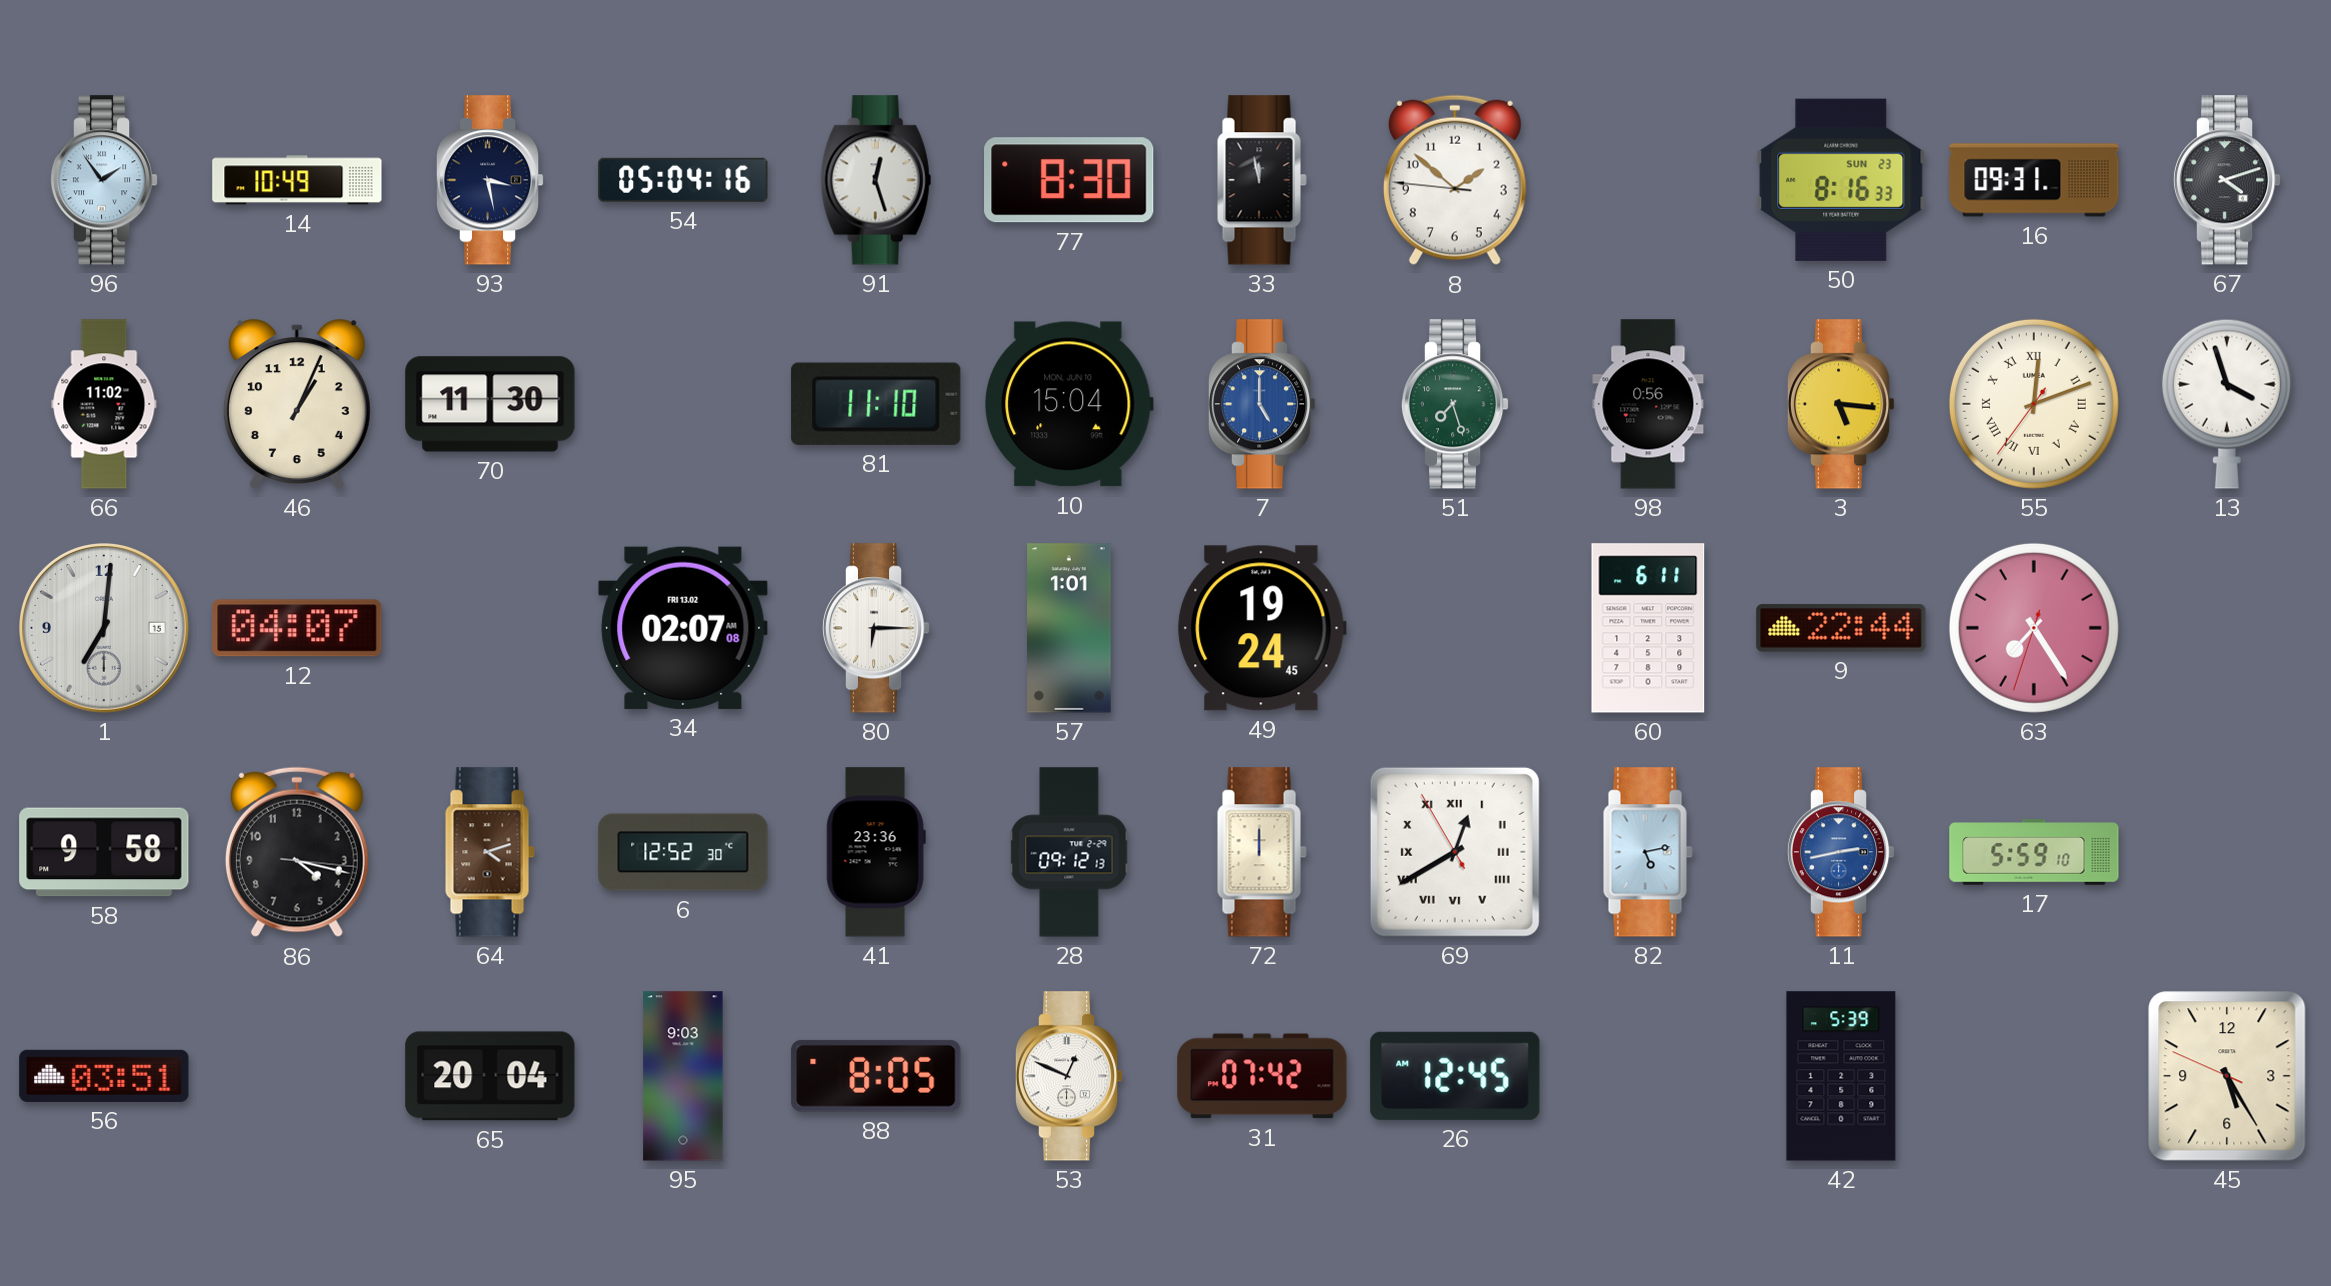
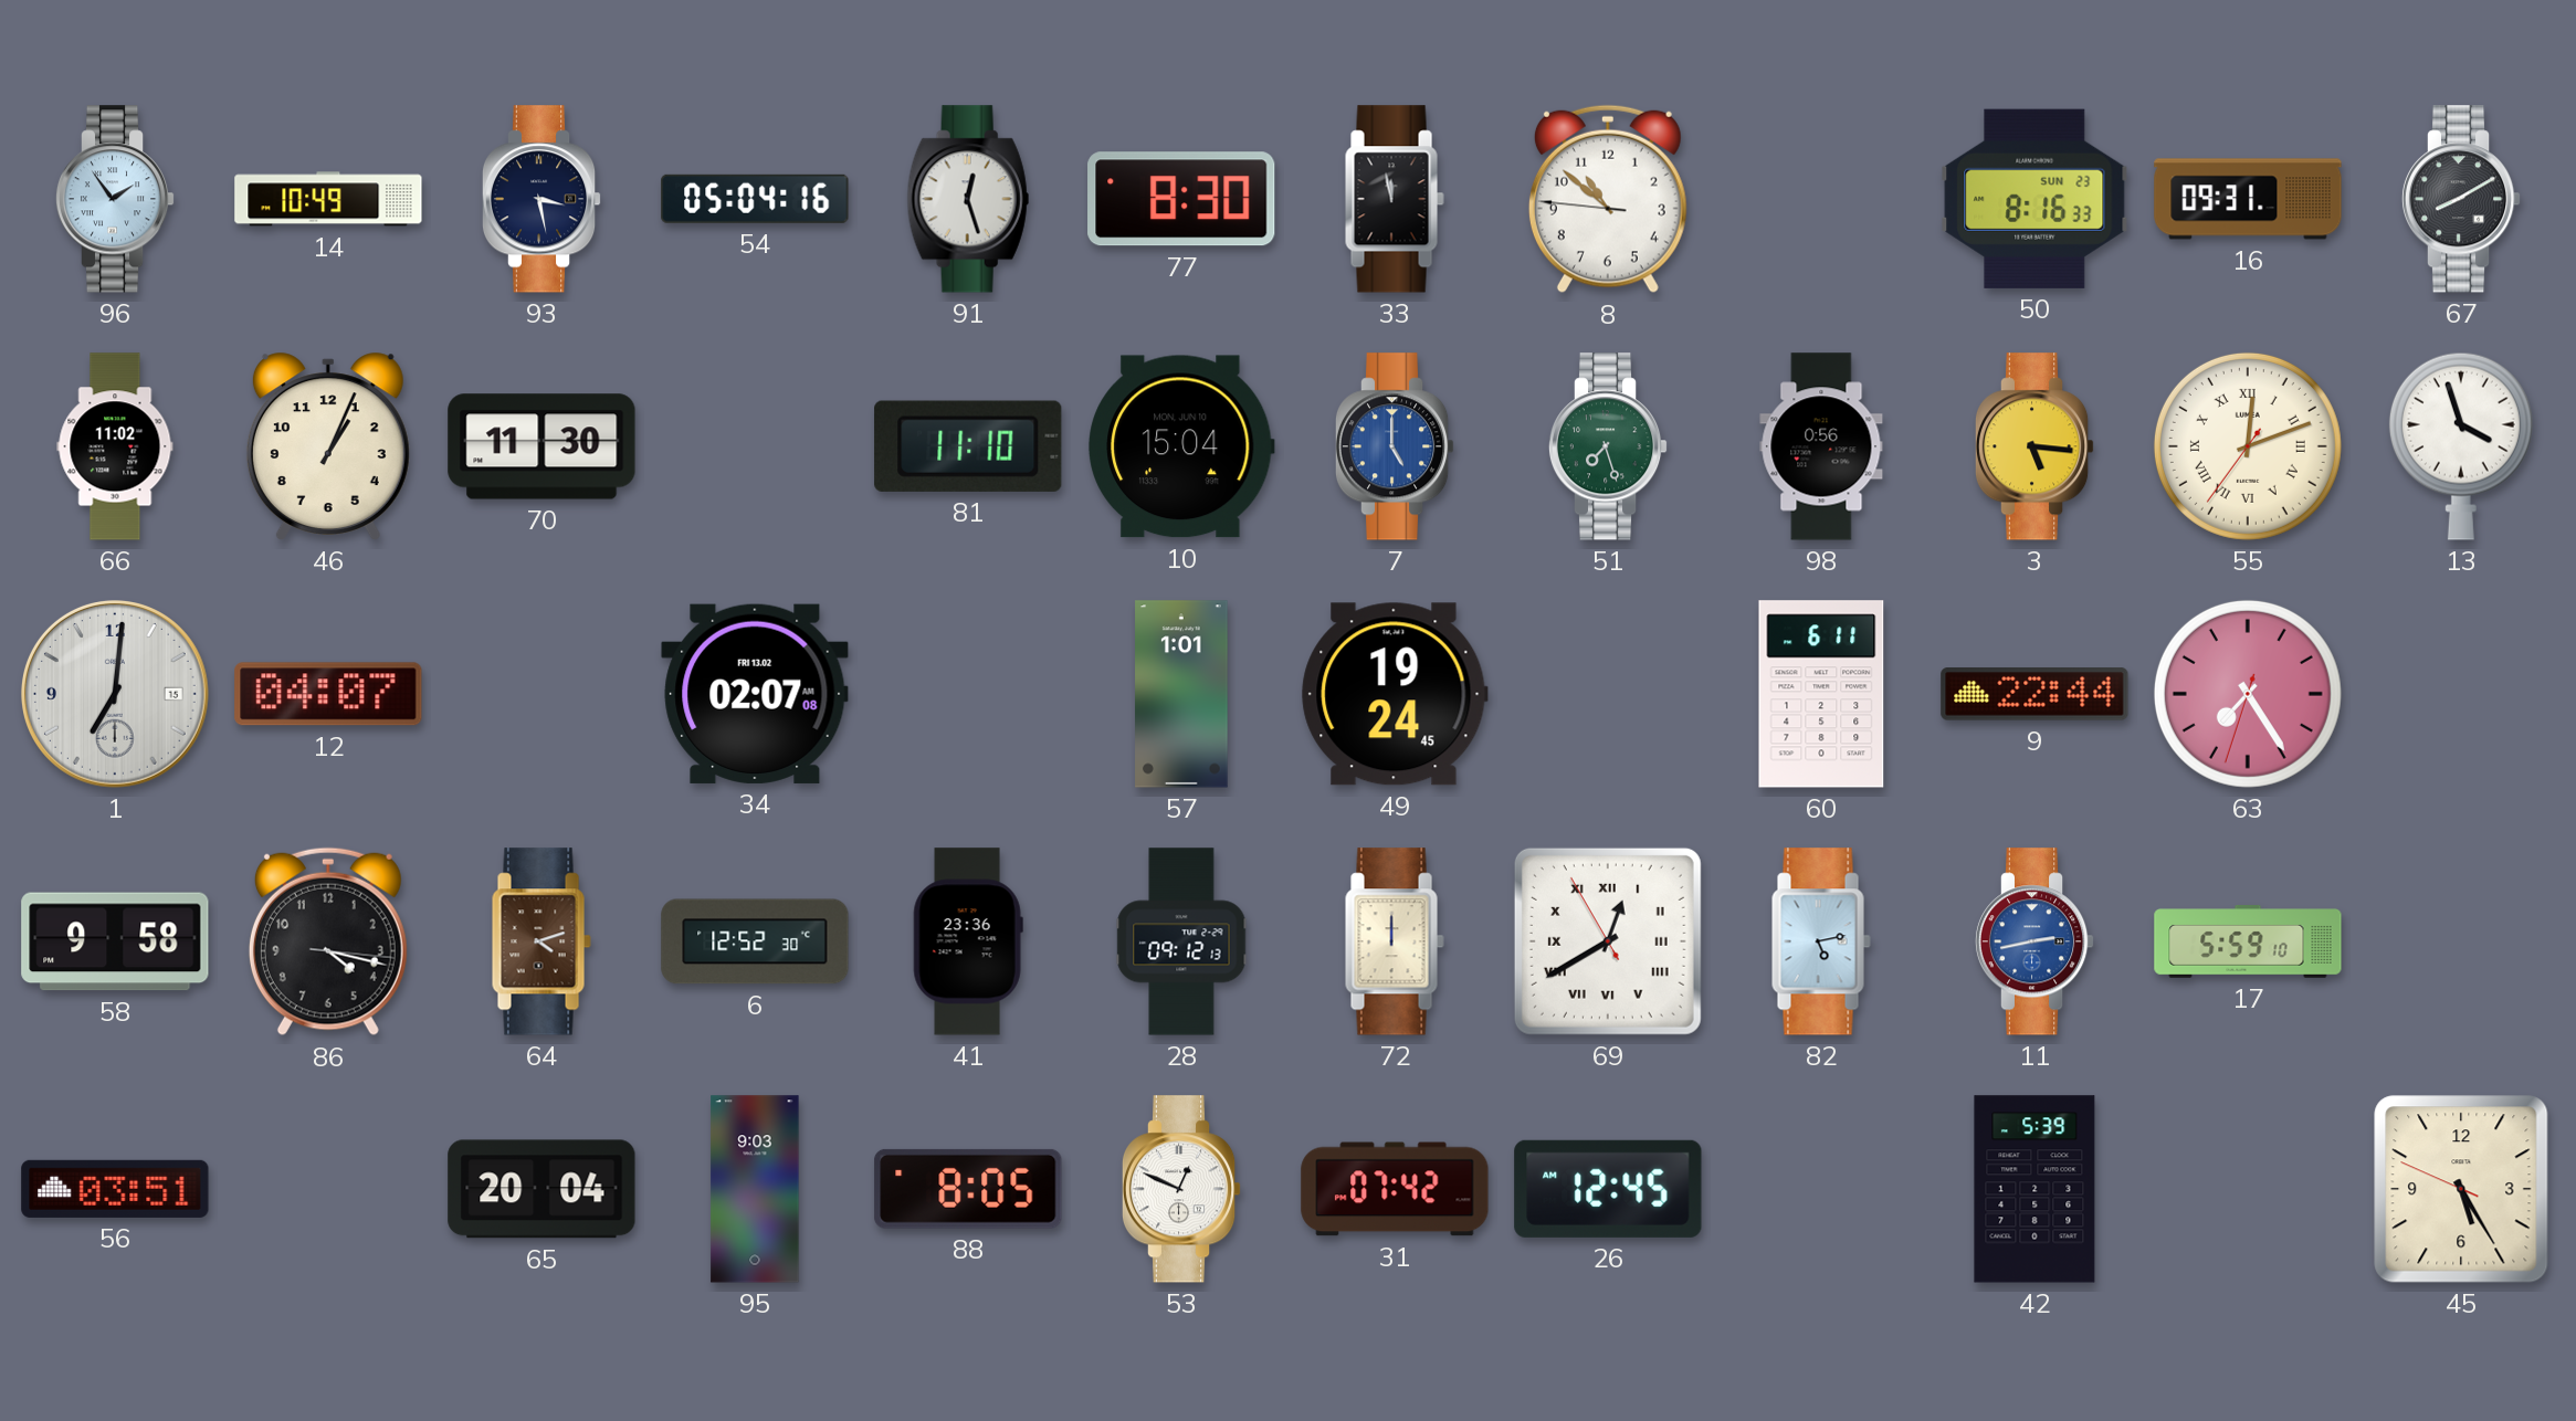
8: 1:51 -> 10:51 (1608, 199)
67: 4:12 -> 8:10 (2461, 199)
80: 6:15 -> none (876, 628)
